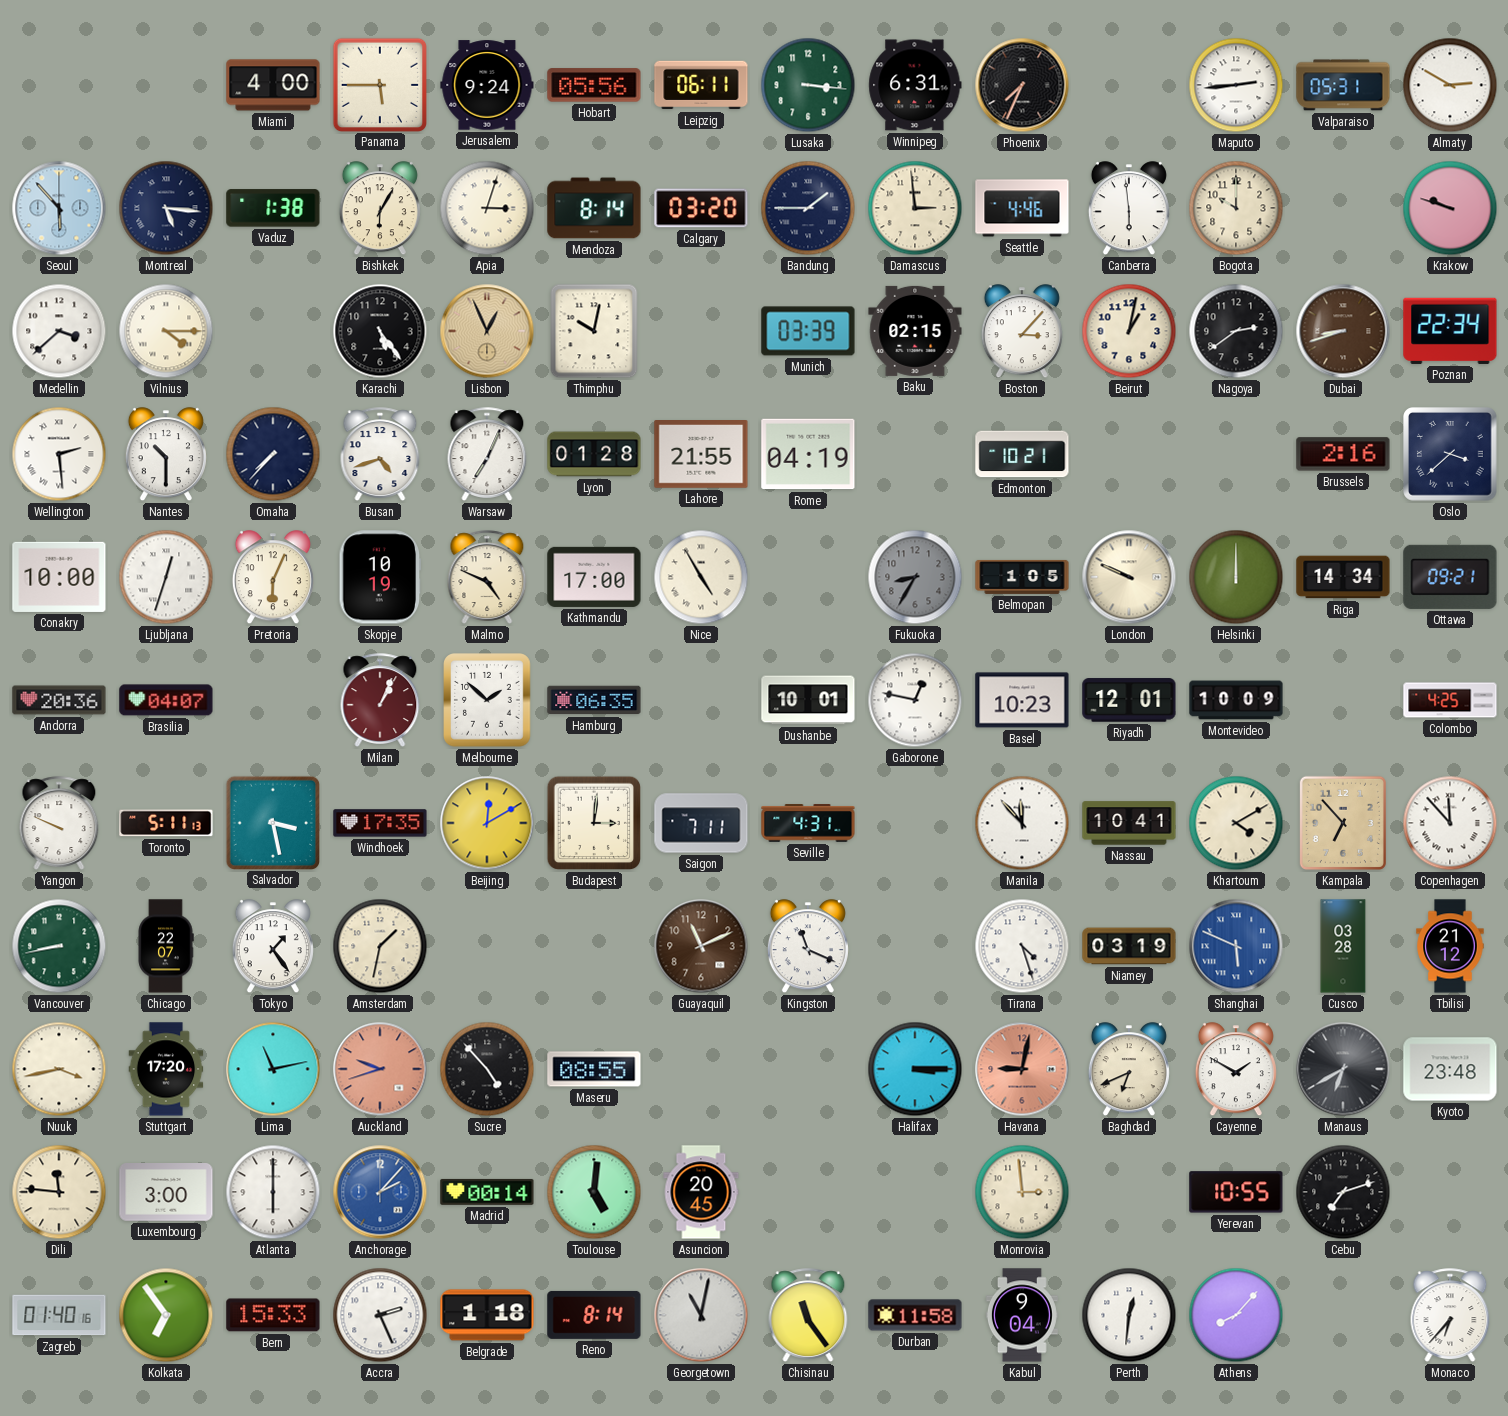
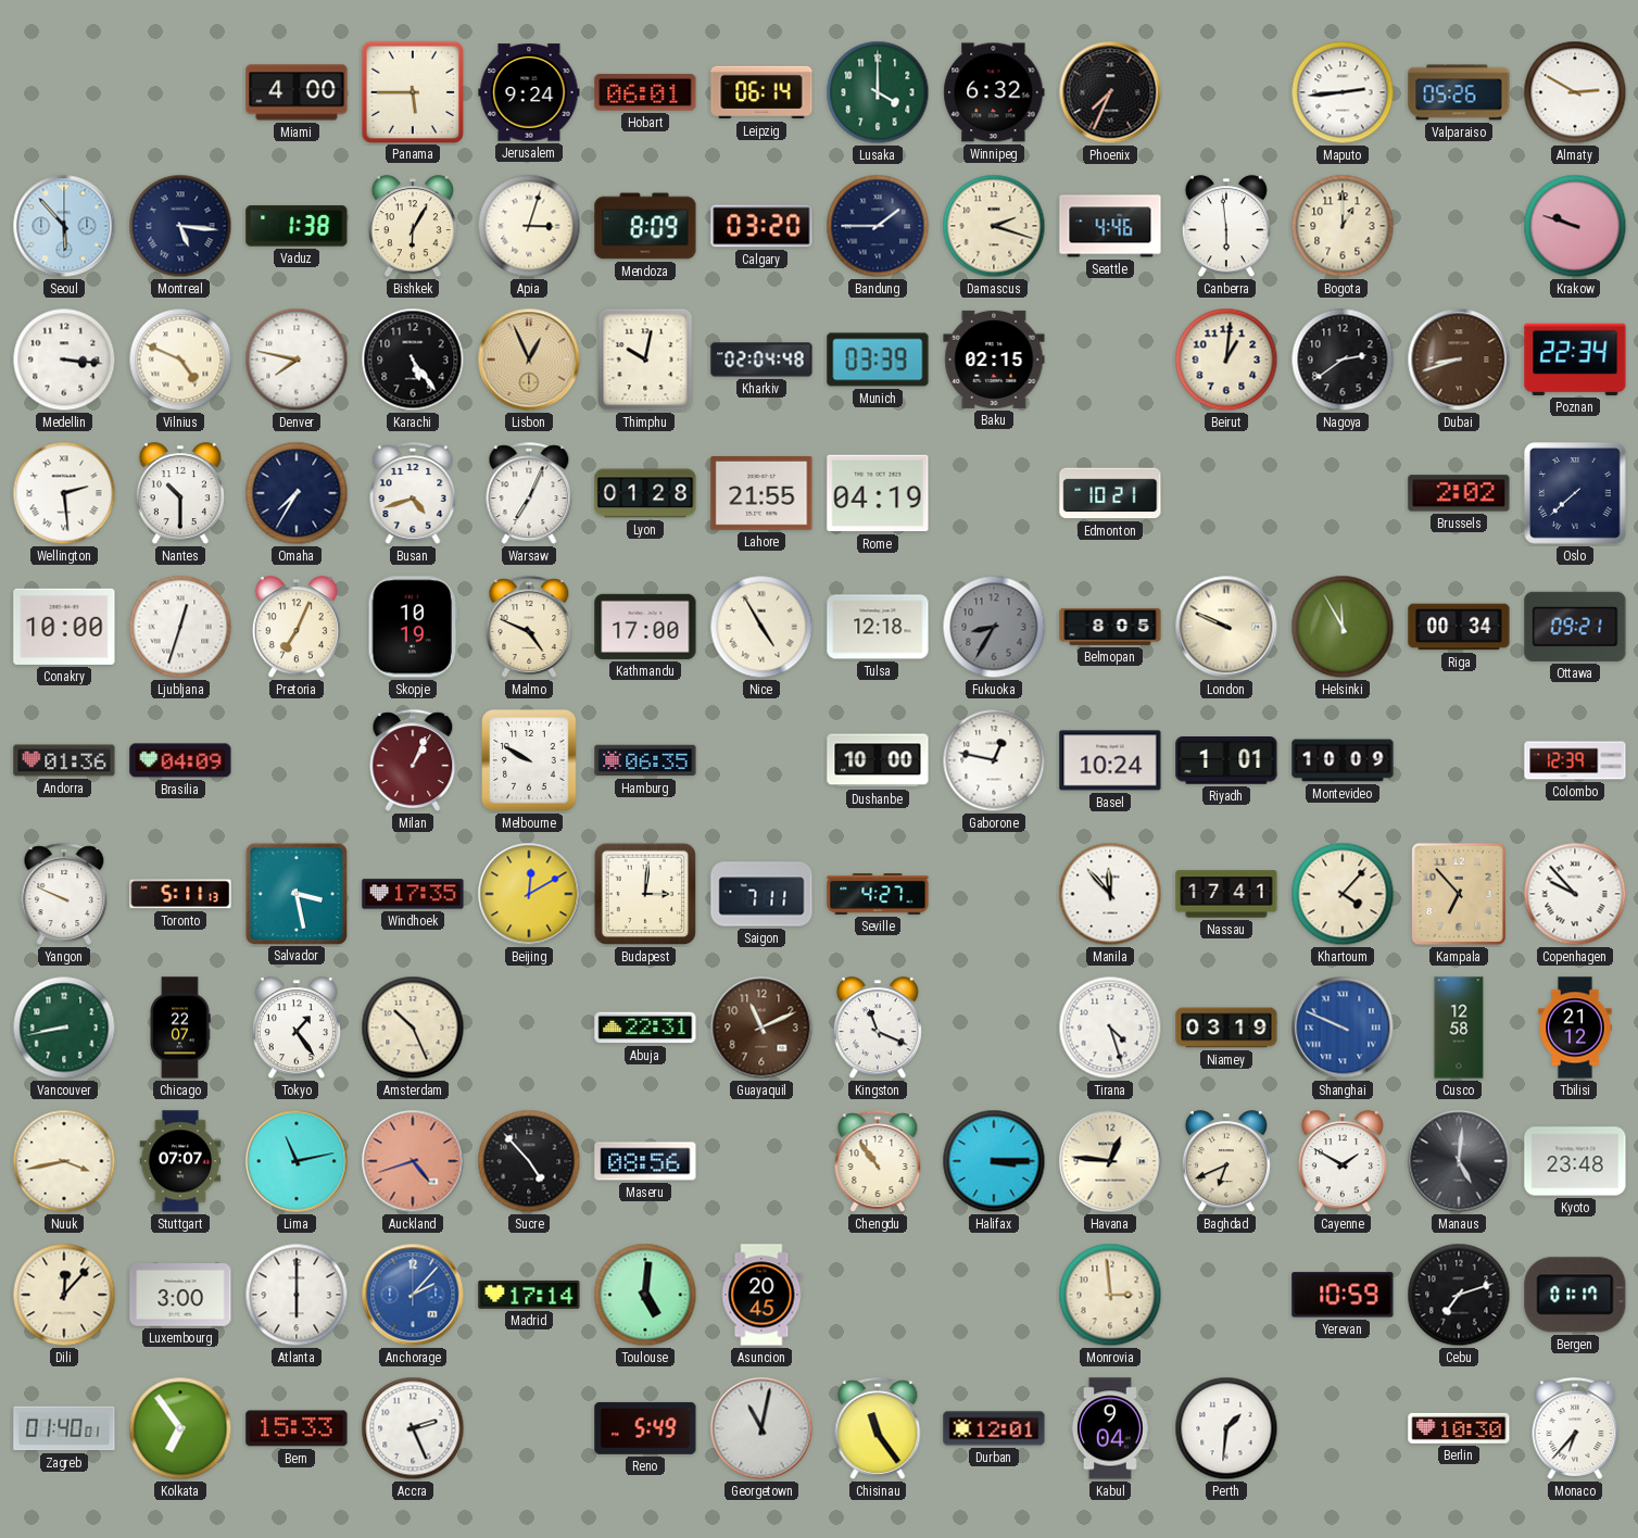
Hobart: 05:56 -> 06:01 (645, 92)
Leipzig: 06:11 -> 06:14 (761, 92)
Lusaka: 3:16 -> 4:00 (878, 92)
Winnipeg: 6:31 -> 6:32 (994, 92)
Valparaiso: 05:31 -> 05:26 (1459, 92)
Mendoza: 8:14 -> 8:09 (645, 226)
Damascus: 2:59 -> 2:18 (994, 226)
Bogota: 10:00 -> 1:00 (1343, 226)
Medellin: 3:38 -> 3:16 (64, 360)
Vilnius: 4:15 -> 4:49 (180, 360)
Denver: none -> 7:47 (297, 360)
Kharkiv: none -> 02:04 (761, 360)
Boston: 3:07 -> none (1022, 332)
Beirut: 1:02 -> 1:01 (1226, 360)
Omaha: 7:37 -> 7:35 (297, 493)
Brussels: 2:16 -> 2:02 (1459, 493)
Oslo: 3:38 -> 7:38 (1576, 494)
Pretoria: 6:04 -> 7:04 (297, 628)
Tulsa: none -> 12:18 (878, 627)
Belmopan: 1:05 -> 8:05 (1110, 627)
Helsinki: 12:00 -> 11:55 (1343, 627)
Riga: 14:34 -> 00:34 (1459, 627)
Andorra: 20:36 -> 01:36 (64, 760)
Brasilia: 04:07 -> 04:09 (180, 760)
Melbourne: 1:52 -> 9:50 (530, 760)
Dushanbe: 10:01 -> 10:00 (878, 760)
Basel: 10:23 -> 10:24 (1110, 760)
Riyadh: 12:01 -> 1:01 (1226, 760)
Colombo: 4:25 -> 12:39 (1575, 760)
Seville: 4:31 -> 4:27 (878, 894)
Nassau: 10:41 -> 17:41 (1226, 894)
Khartoum: 4:10 -> 4:07 (1343, 894)
Copenhagen: 11:53 -> 9:53 (1575, 894)
Amsterdam: 1:32 -> 10:26 (413, 1028)
Abuja: none -> 22:31 (645, 1028)
Shanghai: 5:49 -> 9:49 (1343, 1028)
Cusco: 03:28 -> 12:58 (1459, 1028)
Stuttgart: 17:20 -> 07:07 (180, 1161)
Auckland: 9:42 -> 4:42 (413, 1161)
Maseru: 08:55 -> 08:56 (645, 1161)
Chengdu: none -> 10:54 (878, 1161)
Havana: 9:02 -> 12:46 (1110, 1161)
Havana dial: salmon -> cream (1110, 1161)
Manaus: 6:40 -> 5:01 (1459, 1161)
Dili: 11:46 -> 12:07 (64, 1295)
Madrid: 00:14 -> 17:14 (529, 1295)
Yerevan: 10:55 -> 10:59 (1343, 1295)
Bergen: none -> 01:17 (1575, 1295)
Zagreb: 01:40:16 -> 01:40:01 (64, 1428)
Belgrade: 1:18 -> none (487, 1315)
Reno: 8:14 -> 5:49 (645, 1428)
Durban: 11:58 -> 12:01 (994, 1428)
Perth: 12:31 -> 1:31 (1226, 1428)
Athens: 8:07 -> none (1236, 1315)
Berlin: none -> 10:30 (1459, 1428)
